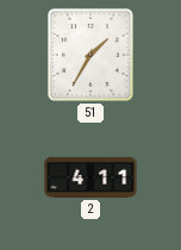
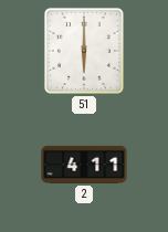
51: 1:35 -> 6:00 (84, 51)
